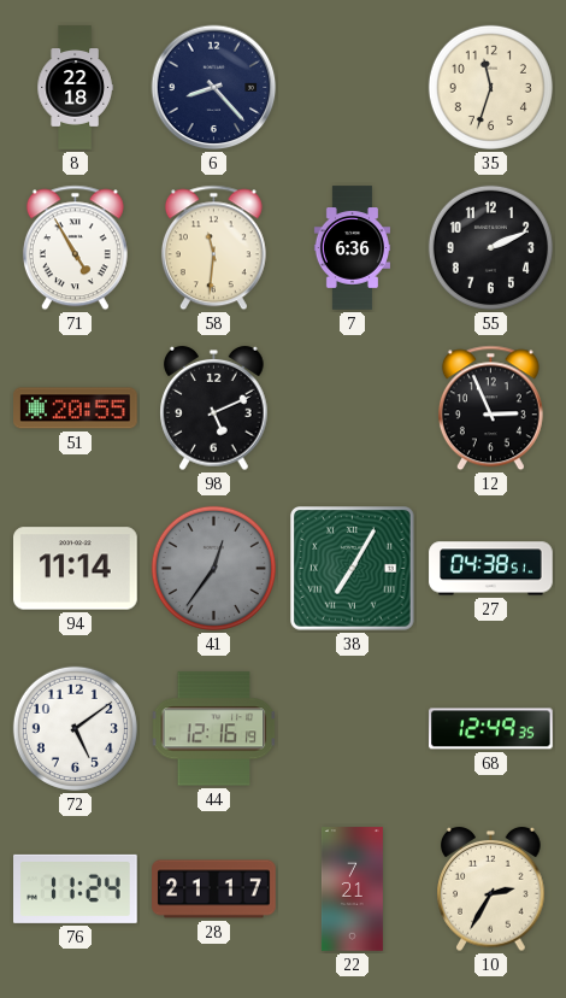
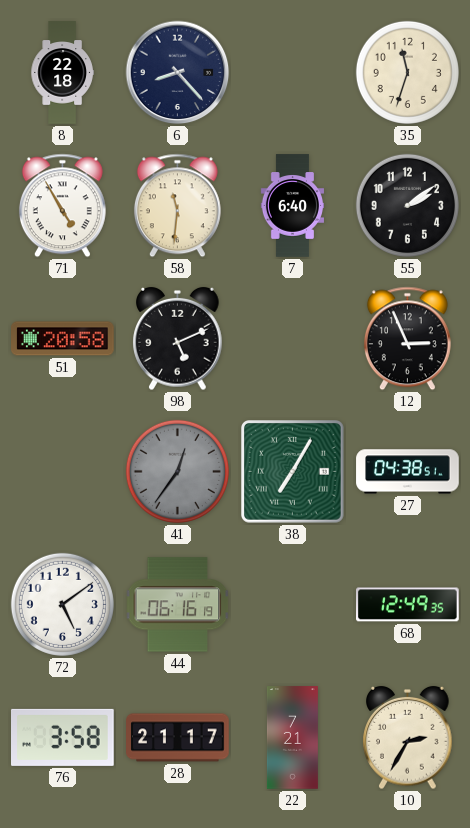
7: 6:36 -> 6:40 (292, 206)
55: 2:11 -> 2:09 (407, 205)
51: 20:55 -> 20:58 (63, 339)
94: 11:14 -> none (76, 569)
44: 12:16 -> 06:16 (178, 605)
76: 11:24 -> 3:58 (63, 737)
